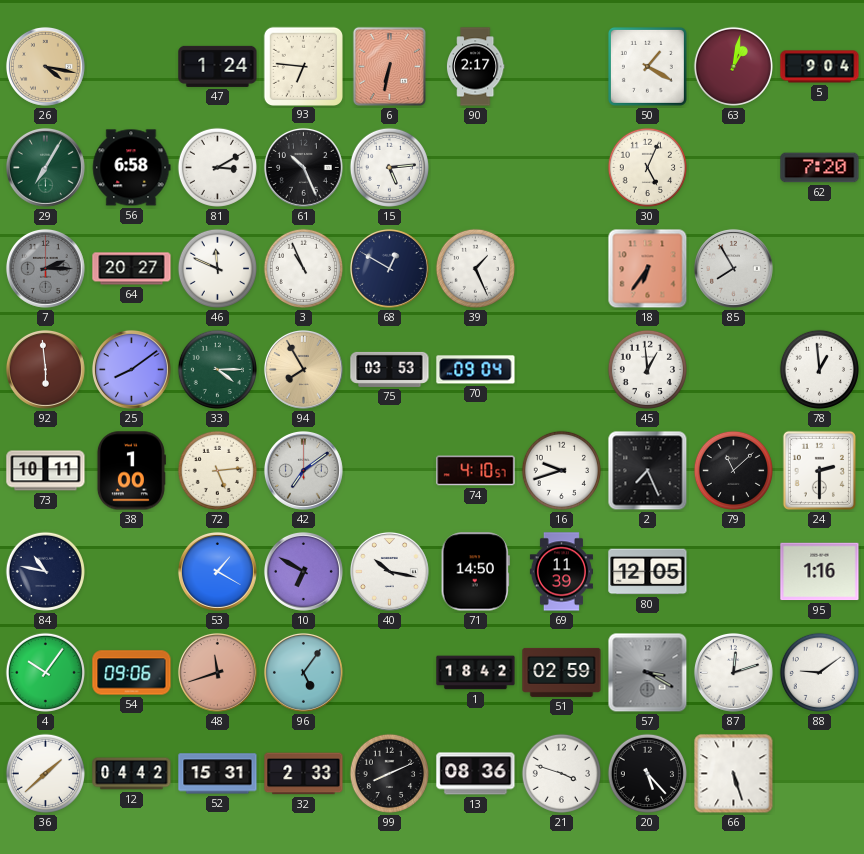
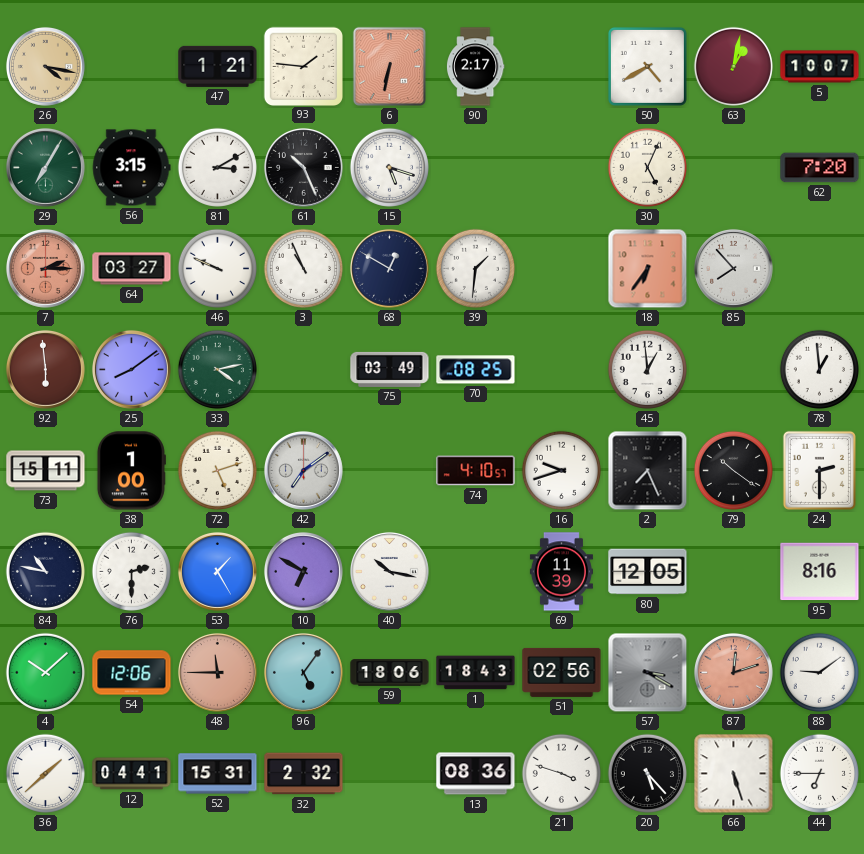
47: 1:24 -> 1:21 (218, 66)
93: 6:46 -> 1:46 (303, 66)
50: 1:20 -> 4:40 (647, 66)
5: 9:04 -> 10:07 (820, 67)
56: 6:58 -> 3:15 (131, 168)
15: 5:14 -> 5:18 (389, 167)
7 dial: grey -> salmon (45, 268)
64: 20:27 -> 03:27 (132, 269)
46: 11:49 -> 9:49 (217, 268)
39: 1:26 -> 1:31 (475, 268)
85: 7:55 -> 7:53 (733, 268)
33: 4:15 -> 4:13 (217, 369)
94: 7:55 -> none (303, 369)
75: 03:53 -> 03:49 (390, 369)
70: 09:04 -> 08:25 (476, 370)
73: 10:11 -> 15:11 (46, 471)
72: 5:14 -> 5:12 (217, 470)
79: 11:08 -> 10:21 (733, 470)
76: none -> 2:30 (131, 571)
53: 1:20 -> 1:25 (217, 571)
71: 14:50 -> none (475, 572)
95: 1:16 -> 8:16 (820, 572)
4: 10:06 -> 10:08 (45, 672)
54: 09:06 -> 12:06 (132, 673)
48: 11:42 -> 11:45 (217, 672)
59: none -> 18:06 (390, 673)
1: 18:42 -> 18:43 (476, 673)
51: 02:59 -> 02:56 (562, 672)
87 dial: white -> salmon (733, 672)
12: 04:42 -> 04:41 (132, 774)
32: 2:33 -> 2:32 (304, 774)
99: 8:11 -> none (389, 773)
44: none -> 6:45 (819, 773)
